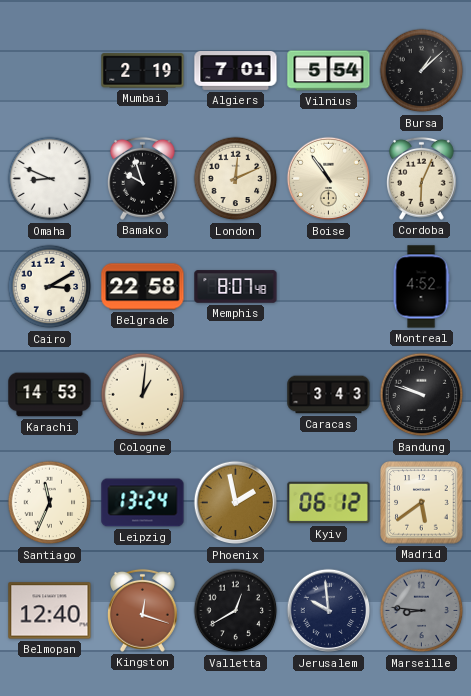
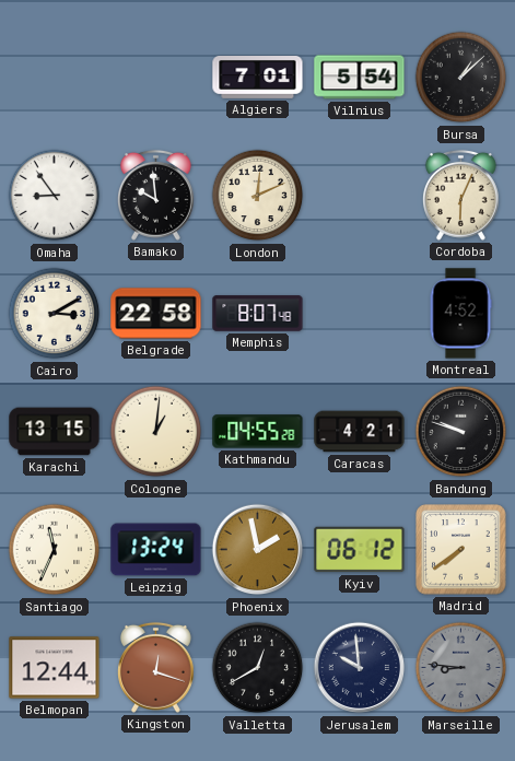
Mumbai: 2:19 -> none (143, 71)
Omaha: 8:49 -> 8:54 (55, 196)
Bamako: 9:57 -> 9:59 (155, 195)
Boise: 10:54 -> none (329, 179)
Karachi: 14:53 -> 13:15 (55, 432)
Kathmandu: none -> 04:55 (258, 432)
Caracas: 3:43 -> 4:21 (360, 432)
Madrid: 5:39 -> 7:39 (461, 550)
Belmopan: 12:40 -> 12:44 (55, 668)
